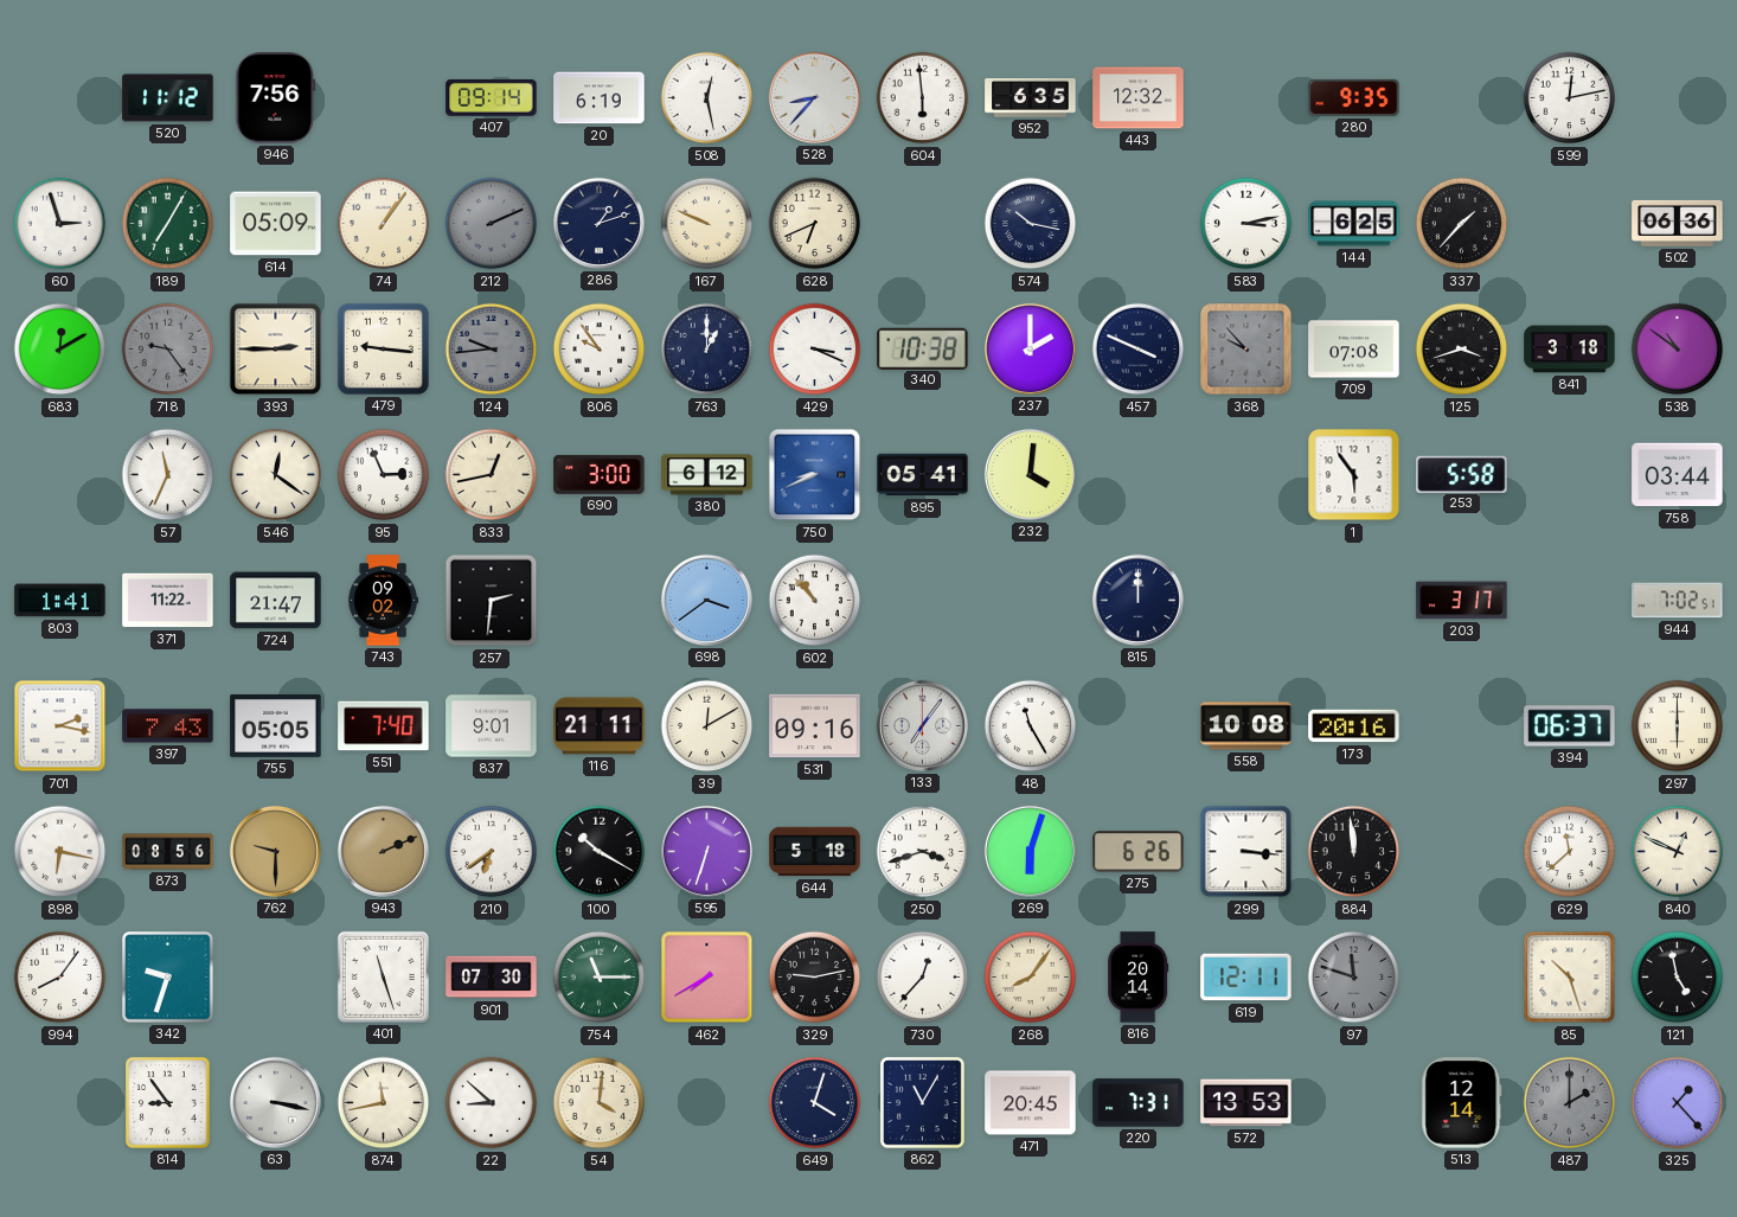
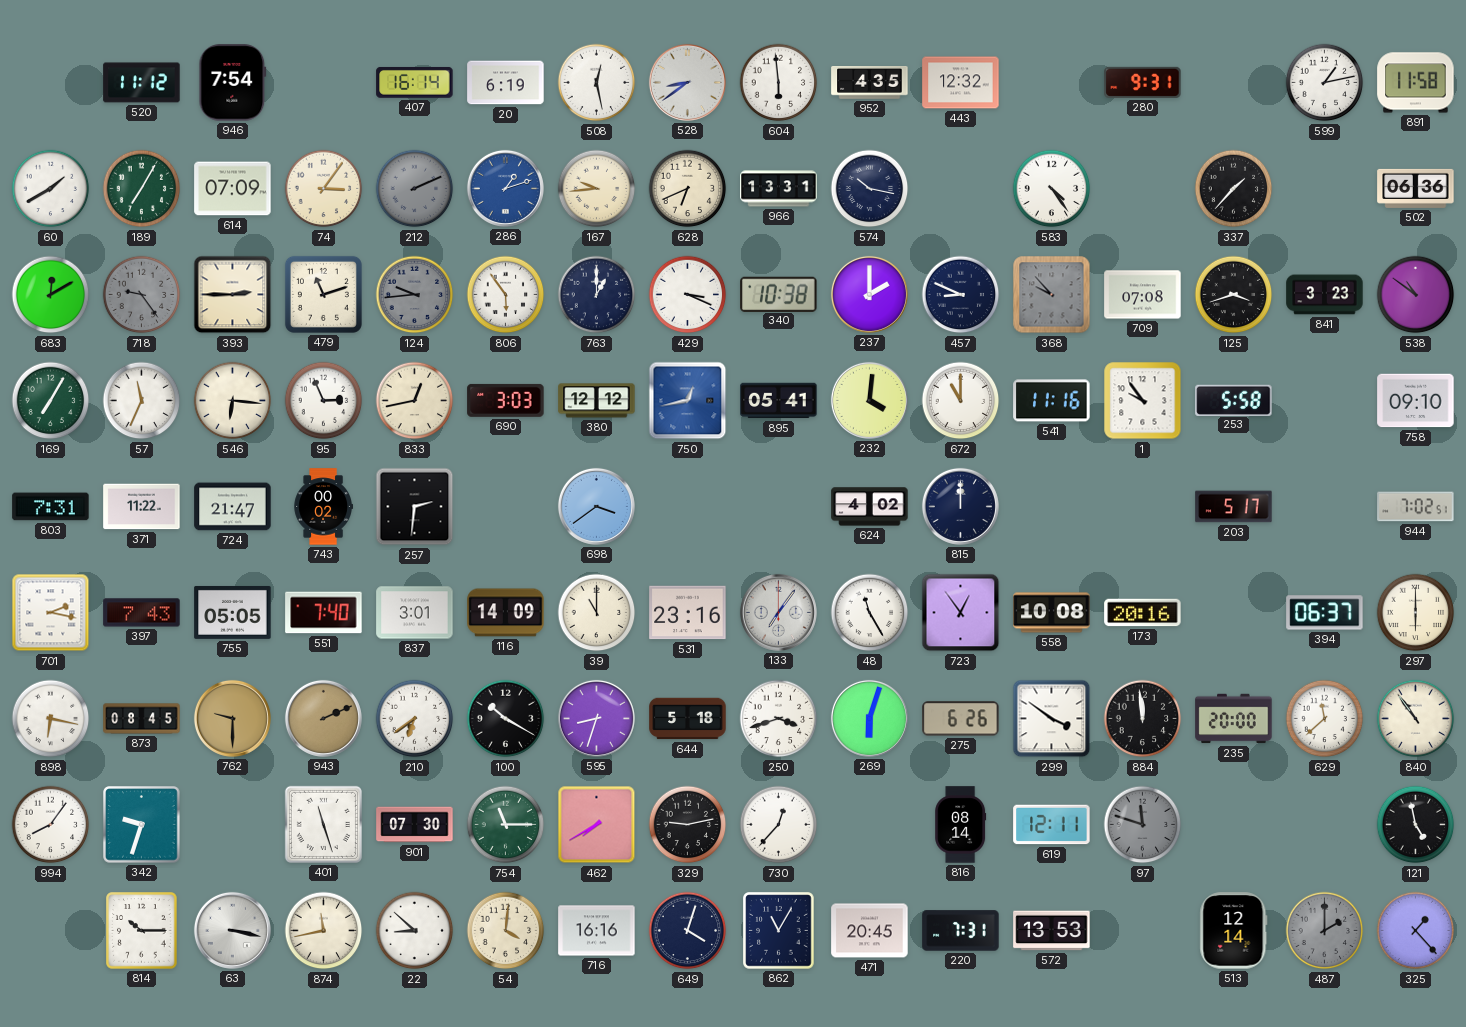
946: 7:56 -> 7:54 (233, 83)
407: 09:14 -> 16:14 (415, 82)
528: 8:37 -> 8:39 (687, 82)
952: 6:35 -> 4:35 (870, 83)
280: 9:35 -> 9:31 (1143, 82)
599: 12:13 -> 1:13 (1325, 83)
891: none -> 11:58 (1416, 83)
60: 2:57 -> 1:40 (51, 189)
614: 05:09 -> 07:09 (233, 189)
74: 1:06 -> 3:06 (324, 189)
286 dial: navy -> blue (505, 188)
167: 9:49 -> 9:44 (597, 189)
966: none -> 13:31 (779, 189)
583: 3:13 -> 4:24 (1052, 189)
144: 6:25 -> none (1354, 224)
479: 9:16 -> 11:12 (323, 294)
806: 9:54 -> 5:54 (506, 295)
457: 3:49 -> 8:49 (961, 295)
841: 3:18 -> 3:23 (1325, 295)
169: none -> 7:05 (51, 401)
546: 12:21 -> 6:16 (233, 401)
690: 3:00 -> 3:03 (506, 400)
380: 6:12 -> 12:12 (597, 401)
750: 8:41 -> 12:43 (688, 401)
672: none -> 11:00 (961, 401)
541: none -> 11:16 (1052, 401)
1: 5:54 -> 9:54 (1143, 401)
758: 03:44 -> 09:10 (1416, 401)
803: 1:41 -> 7:31 (51, 507)
743: 09:02 -> 00:02 (323, 507)
602: 10:53 -> none (815, 601)
624: none -> 4:02 (870, 507)
203: 3:17 -> 5:17 (1234, 507)
837: 9:01 -> 3:01 (415, 613)
116: 21:11 -> 14:09 (506, 613)
39: 12:10 -> 11:00 (597, 613)
531: 09:16 -> 23:16 (688, 613)
723: none -> 12:54 (961, 613)
873: 08:56 -> 08:45 (142, 719)
595: 6:33 -> 8:33 (596, 718)
299: 3:16 -> 3:51 (1052, 719)
235: none -> 20:00 (1234, 719)
840: 12:49 -> 10:54 (1416, 719)
268: 8:06 -> none (1031, 978)
816: 20:14 -> 08:14 (961, 825)
85: 10:27 -> none (1570, 978)
814: 8:54 -> 10:15 (142, 931)
716: none -> 16:16 (597, 931)
